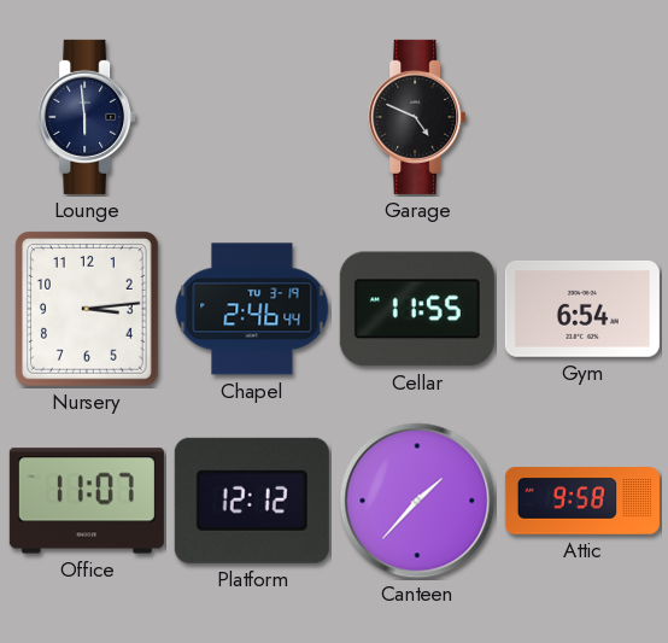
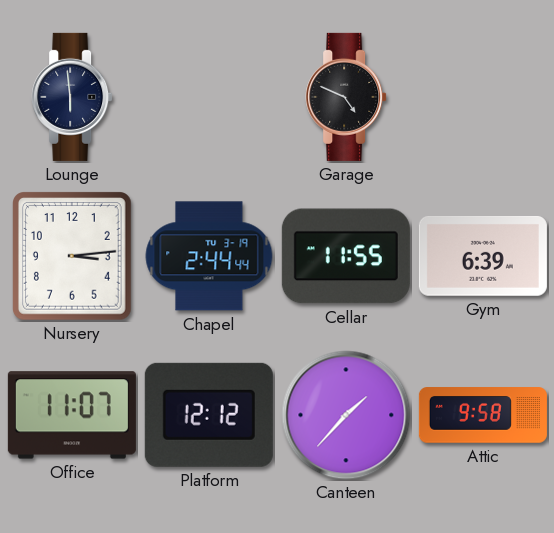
Chapel: 2:46 -> 2:44 (209, 256)
Gym: 6:54 -> 6:39 (483, 256)
